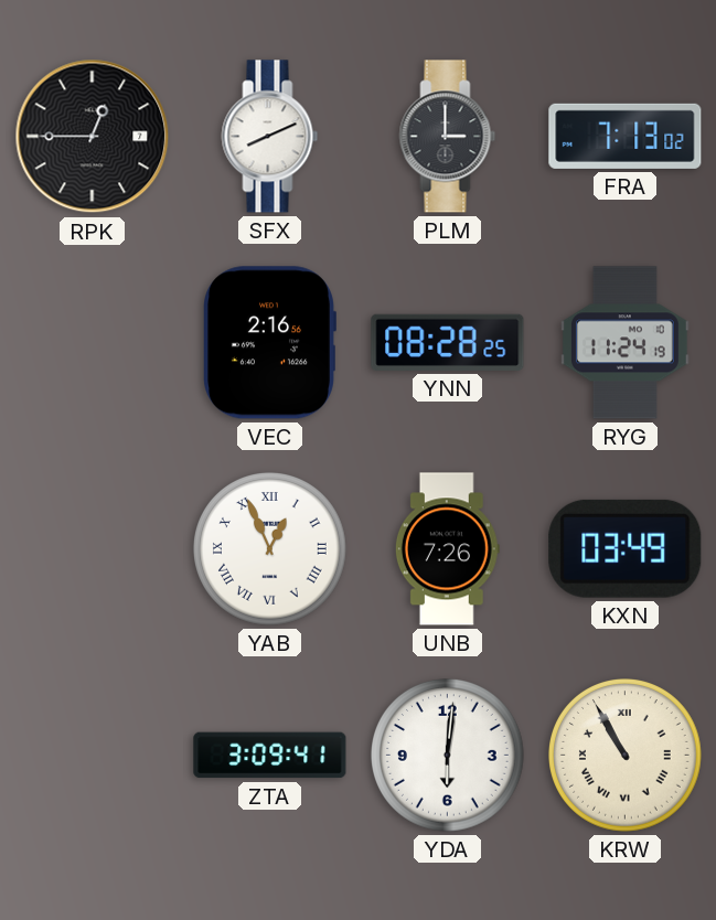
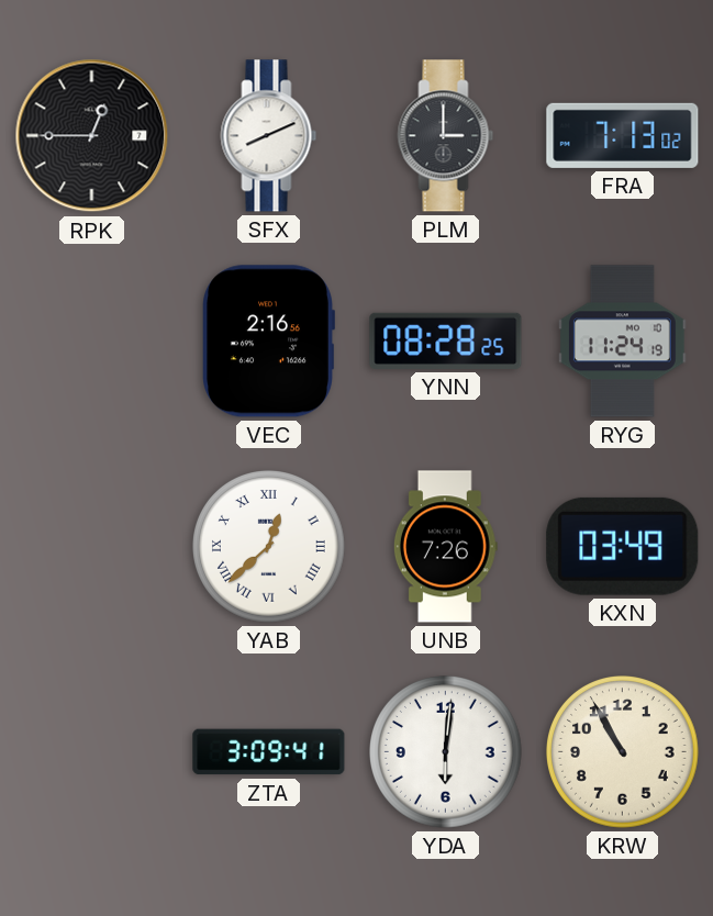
YAB: 12:56 -> 12:38 (269, 547)
KRW numerals: Roman -> Arabic (623, 752)
